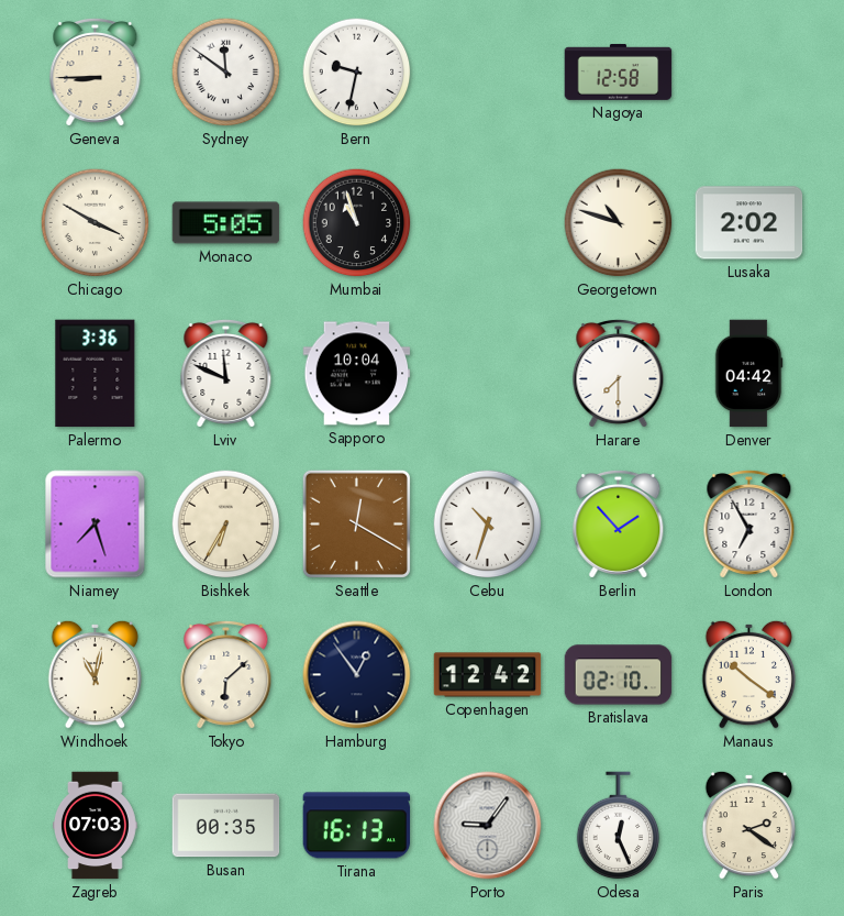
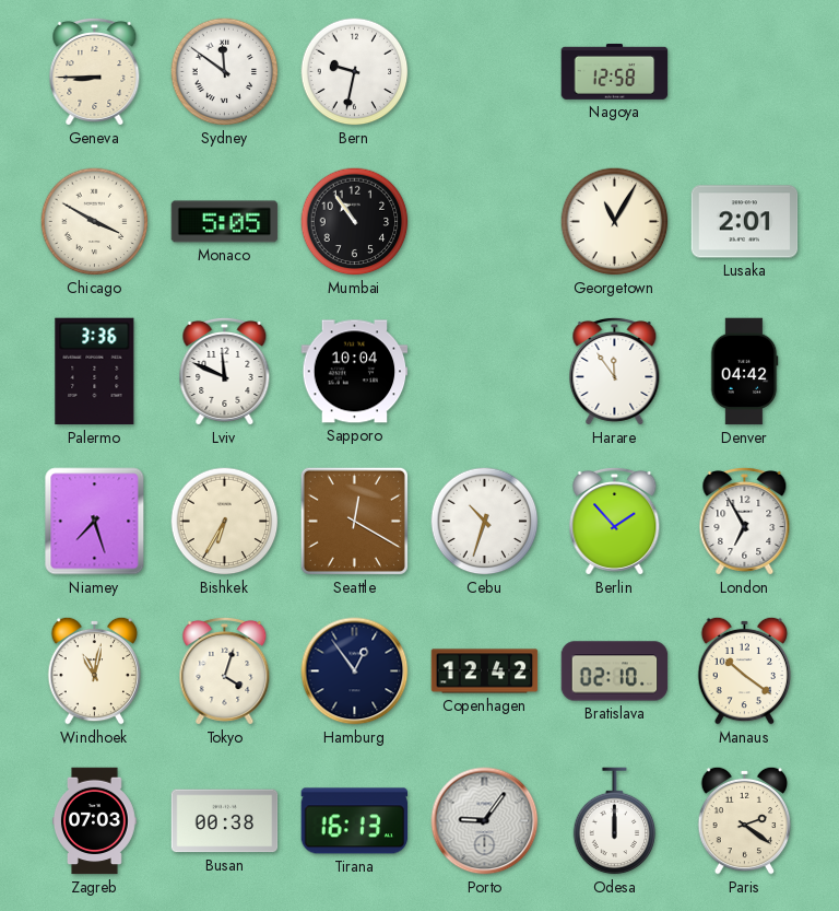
Mumbai: 10:57 -> 10:54 (355, 222)
Georgetown: 10:48 -> 11:05 (615, 222)
Lusaka: 2:02 -> 2:01 (745, 222)
Harare: 7:30 -> 11:54 (615, 371)
Tokyo: 6:08 -> 4:03 (225, 670)
Busan: 00:35 -> 00:38 (225, 821)
Odesa: 12:26 -> 12:00 (615, 821)
